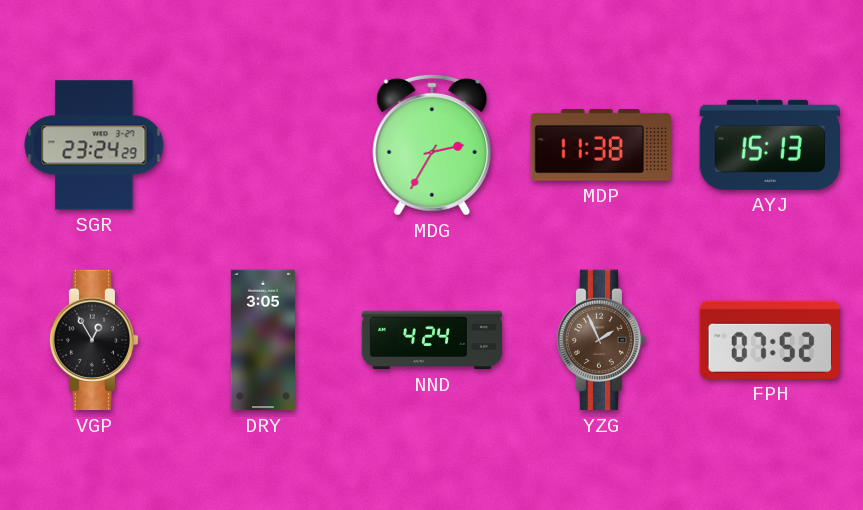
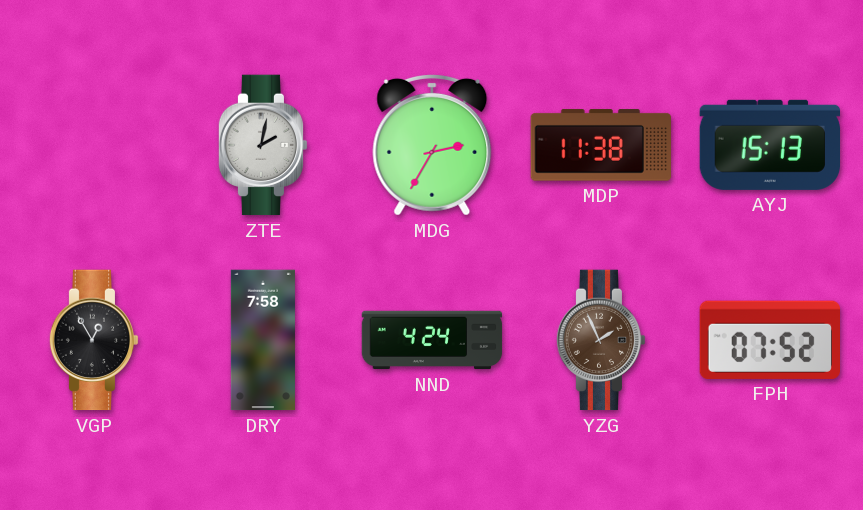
SGR: 23:24 -> none (94, 145)
ZTE: none -> 2:02 (263, 145)
DRY: 3:05 -> 7:58 (263, 340)
